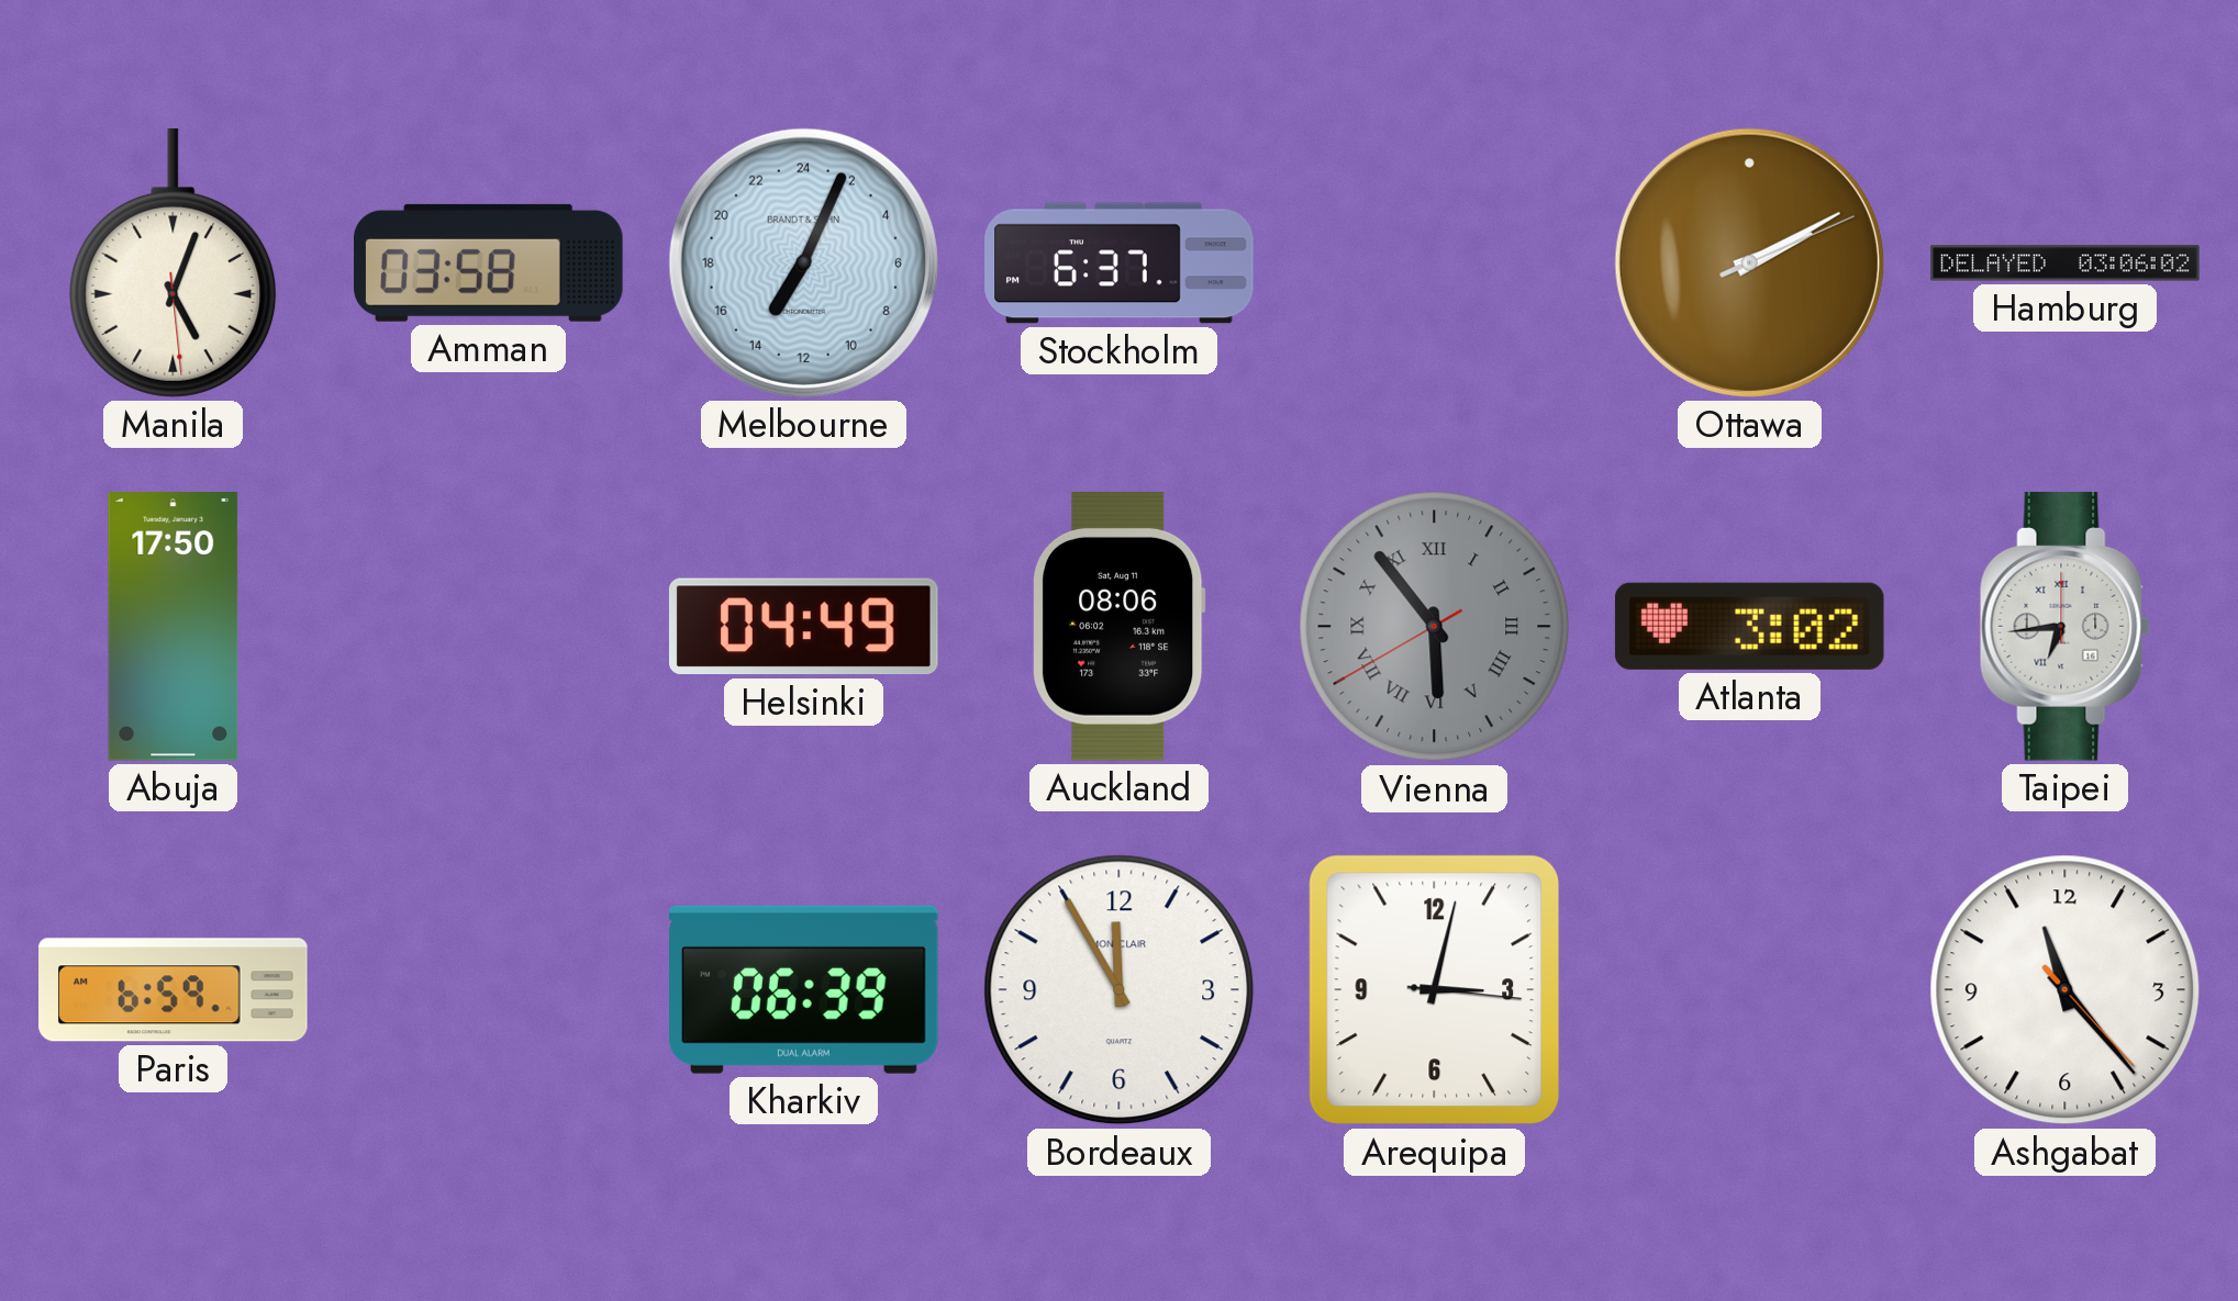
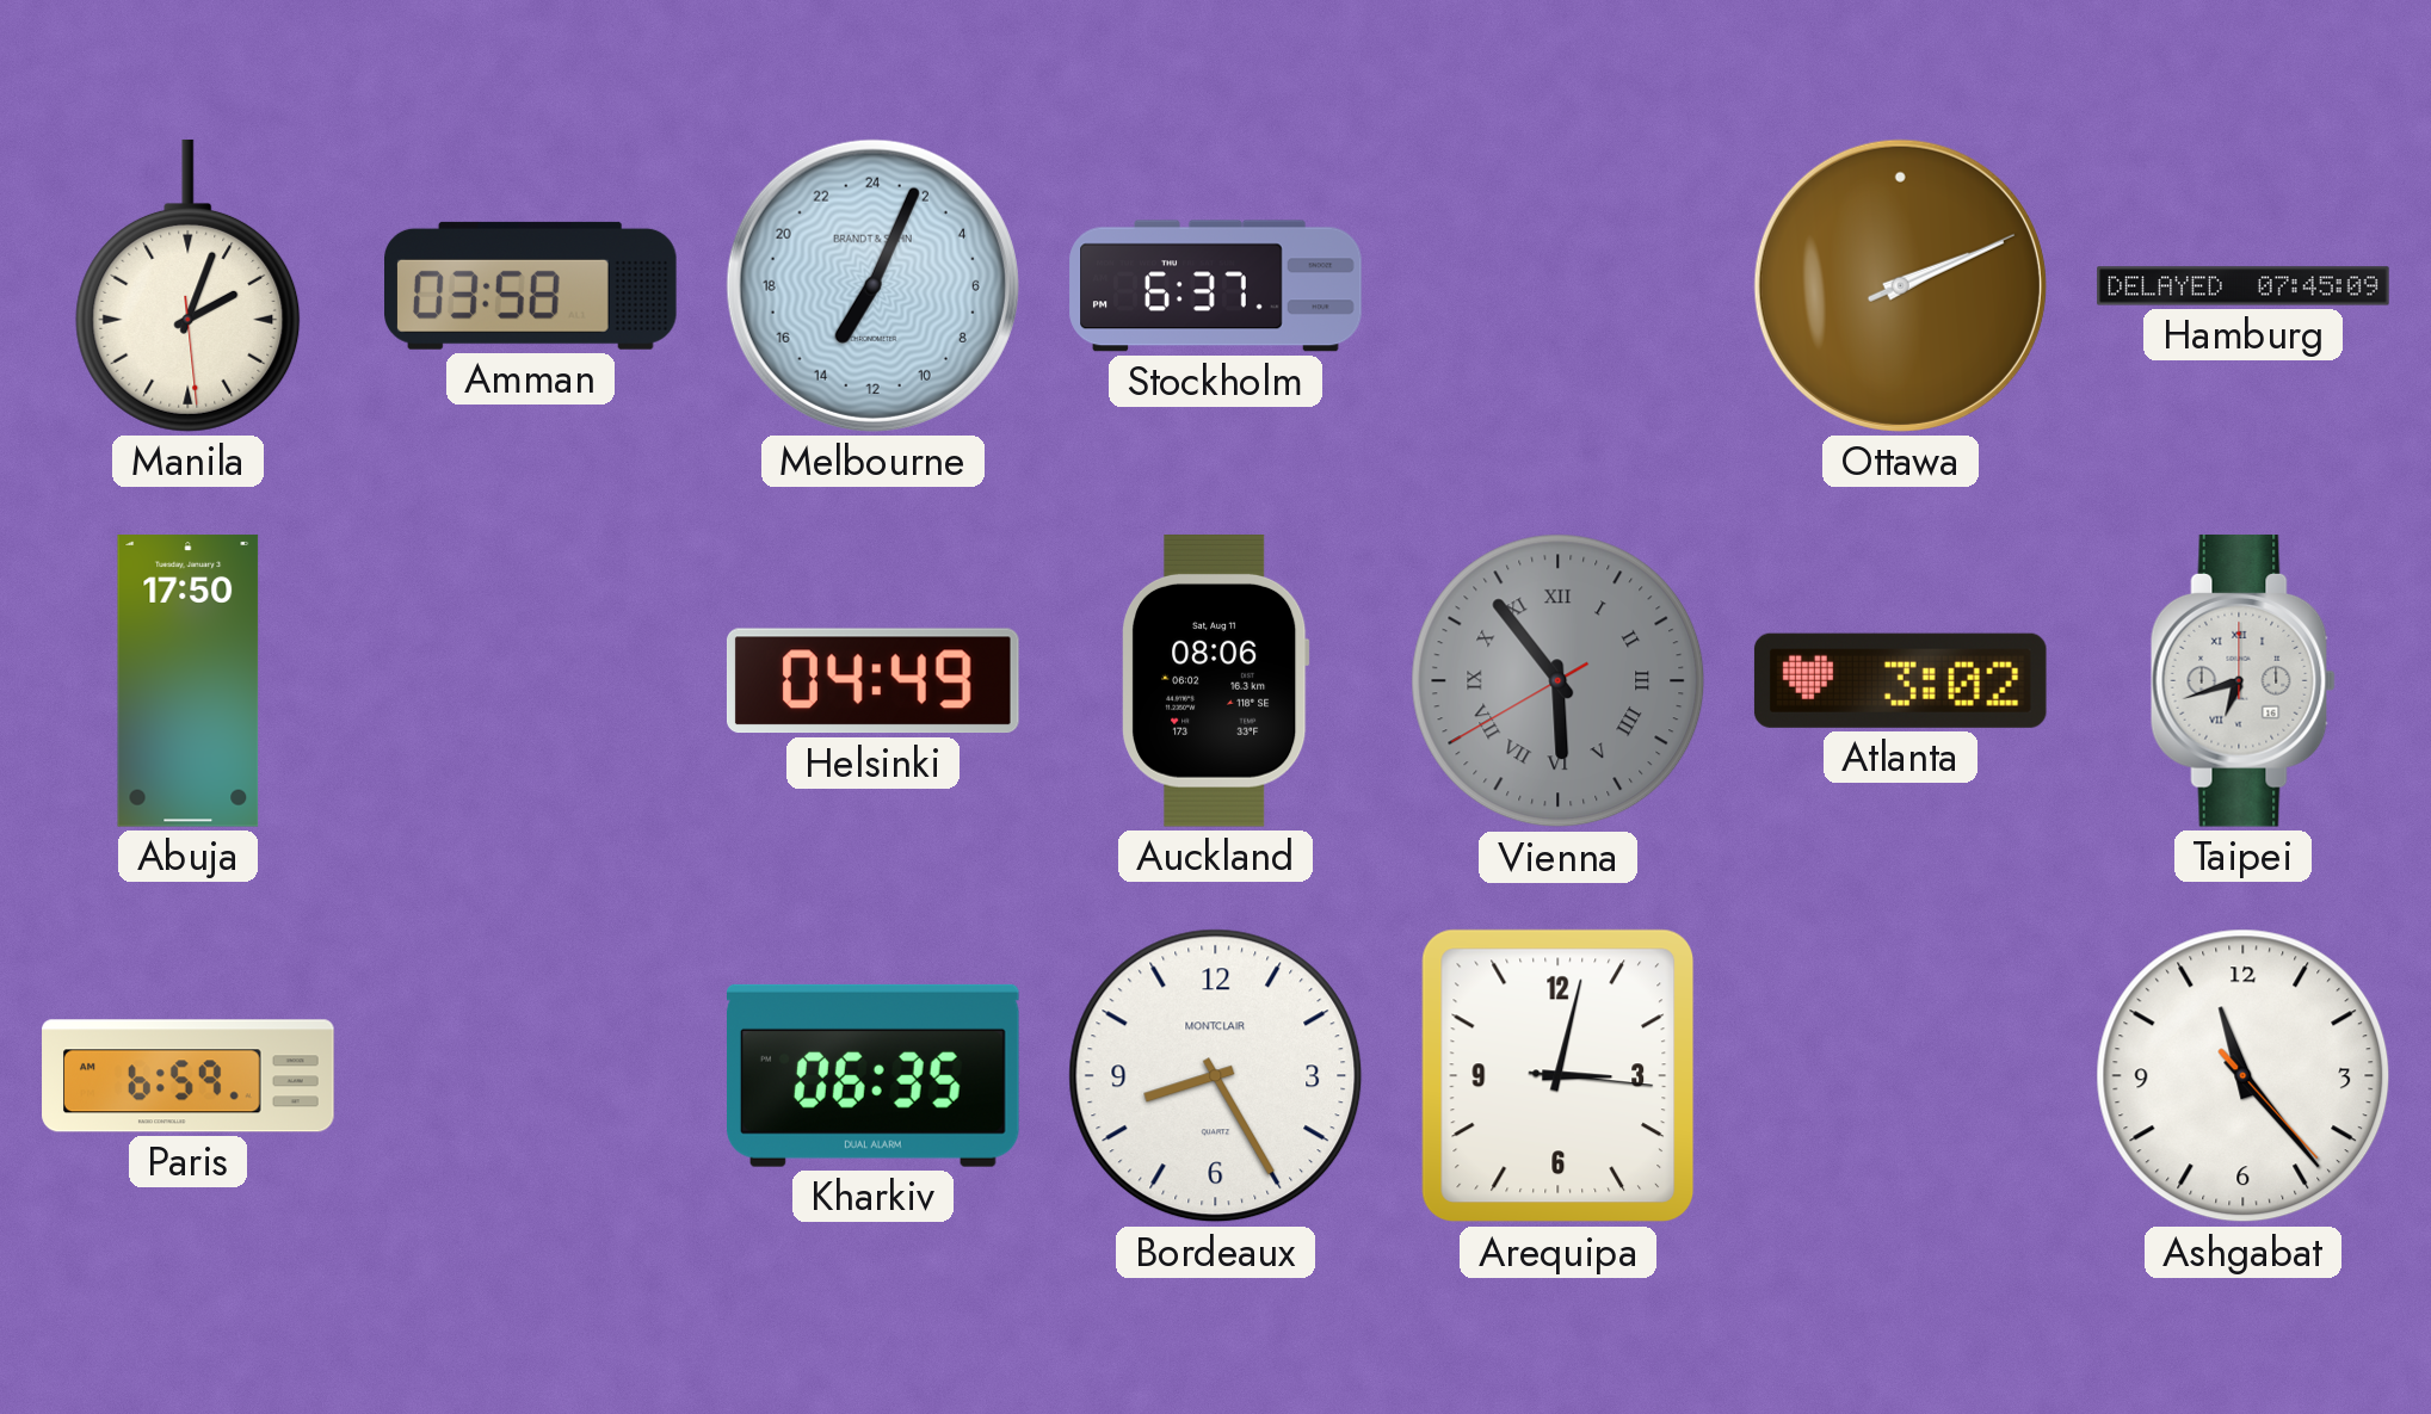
Manila: 5:03 -> 2:03 (189, 285)
Ottawa: 2:10 -> 2:11 (1900, 285)
Hamburg: 03:06 -> 07:45 (2244, 286)
Taipei: 6:44 -> 6:42 (2242, 680)
Kharkiv: 06:39 -> 06:35 (874, 1075)
Bordeaux: 11:55 -> 8:25 (1216, 1076)
